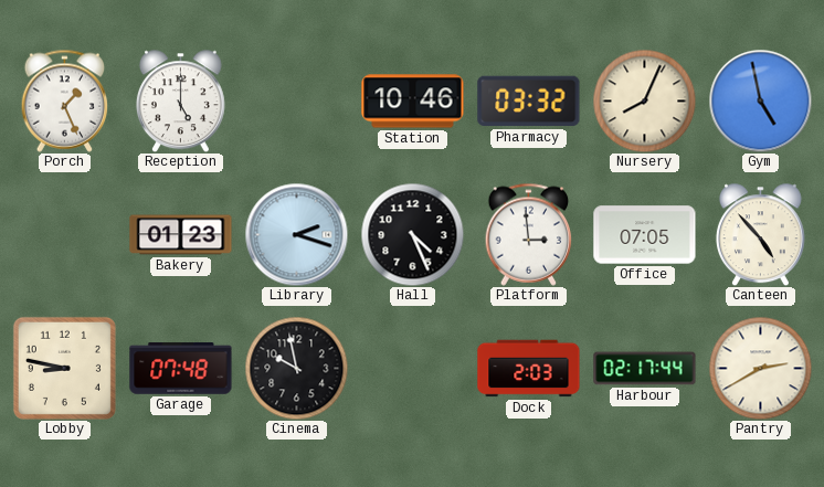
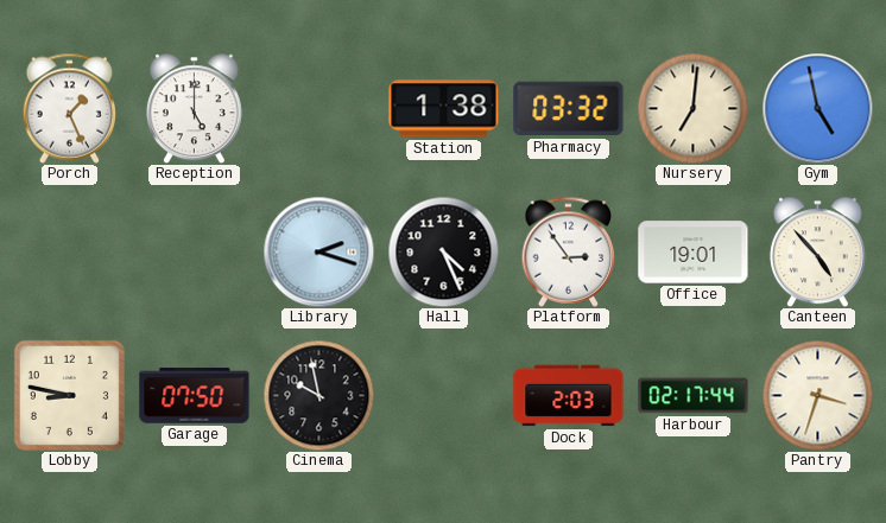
Station: 10:46 -> 1:38 (444, 109)
Nursery: 8:04 -> 7:01 (692, 108)
Bakery: 01:23 -> none (181, 235)
Platform: 2:59 -> 2:54 (569, 251)
Office: 07:05 -> 19:01 (694, 253)
Garage: 07:48 -> 07:50 (195, 396)
Pantry: 2:40 -> 3:33 (817, 395)
